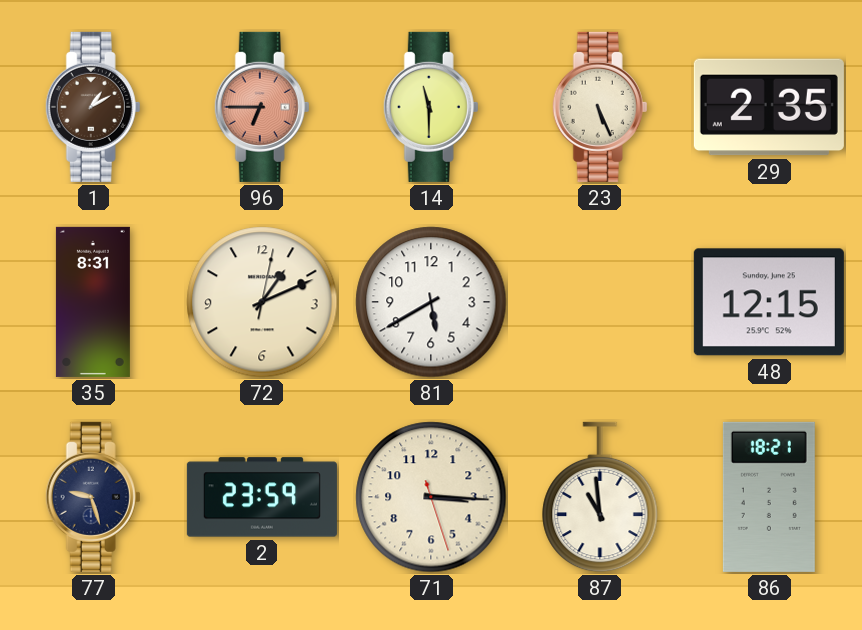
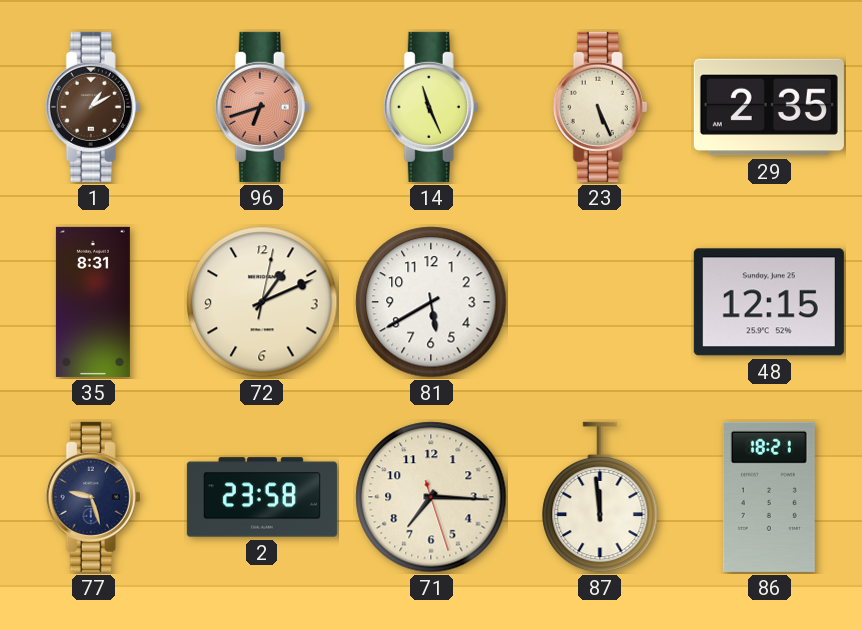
96: 6:45 -> 6:42 (262, 107)
14: 11:30 -> 11:26 (431, 107)
2: 23:59 -> 23:58 (262, 497)
71: 3:15 -> 7:15 (431, 497)
87: 10:59 -> 11:59 (600, 497)
